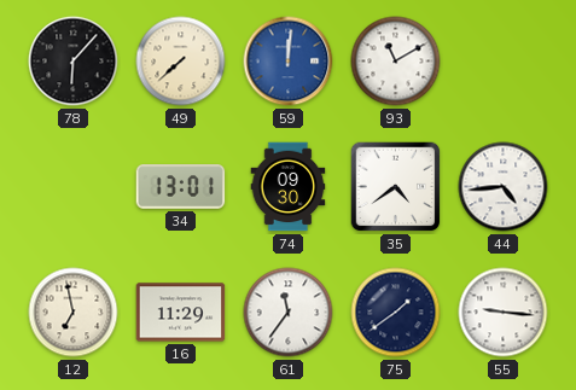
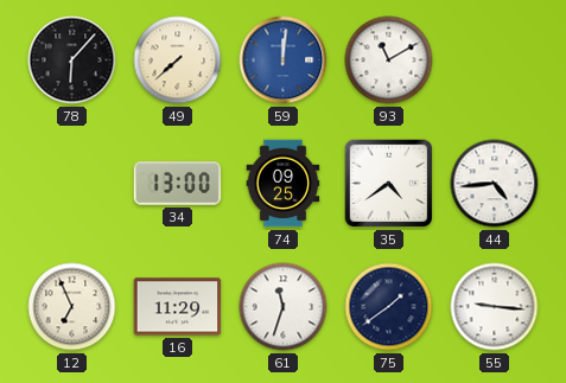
34: 13:01 -> 13:00 (178, 184)
74: 09:30 -> 09:25 (284, 184)
12: 6:58 -> 6:56 (72, 307)
61: 11:36 -> 11:33 (284, 307)
